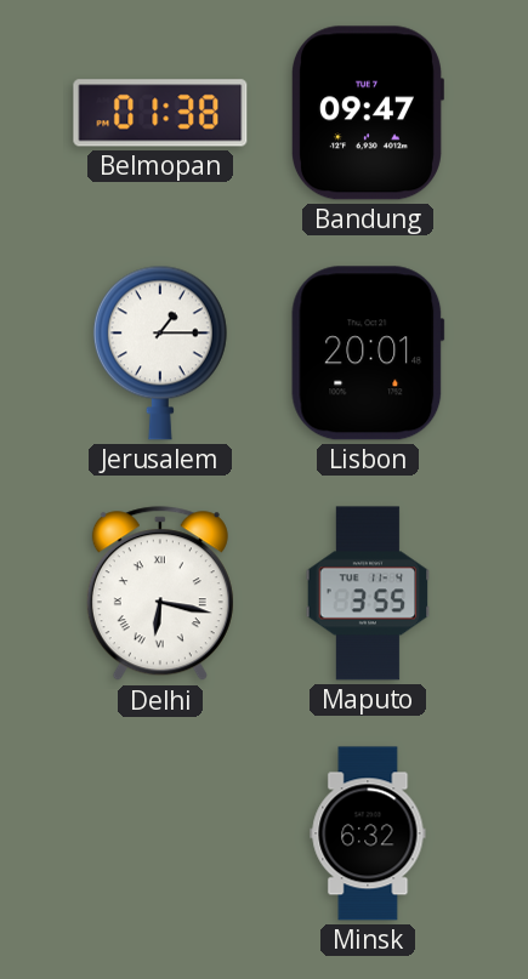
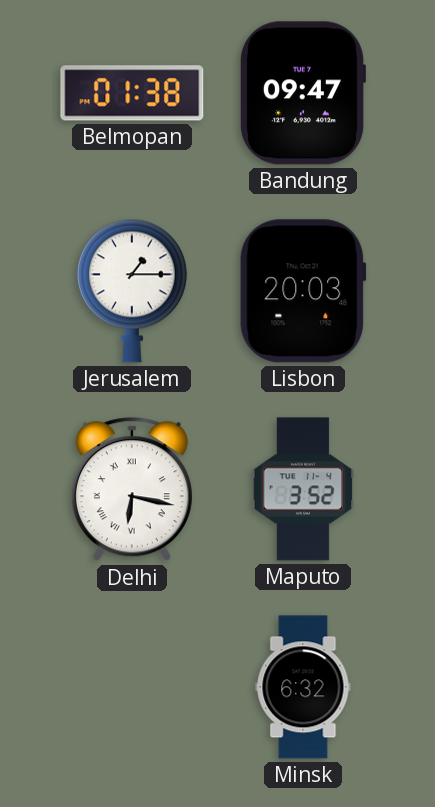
Lisbon: 20:01 -> 20:03 (303, 291)
Maputo: 3:55 -> 3:52 (303, 489)
